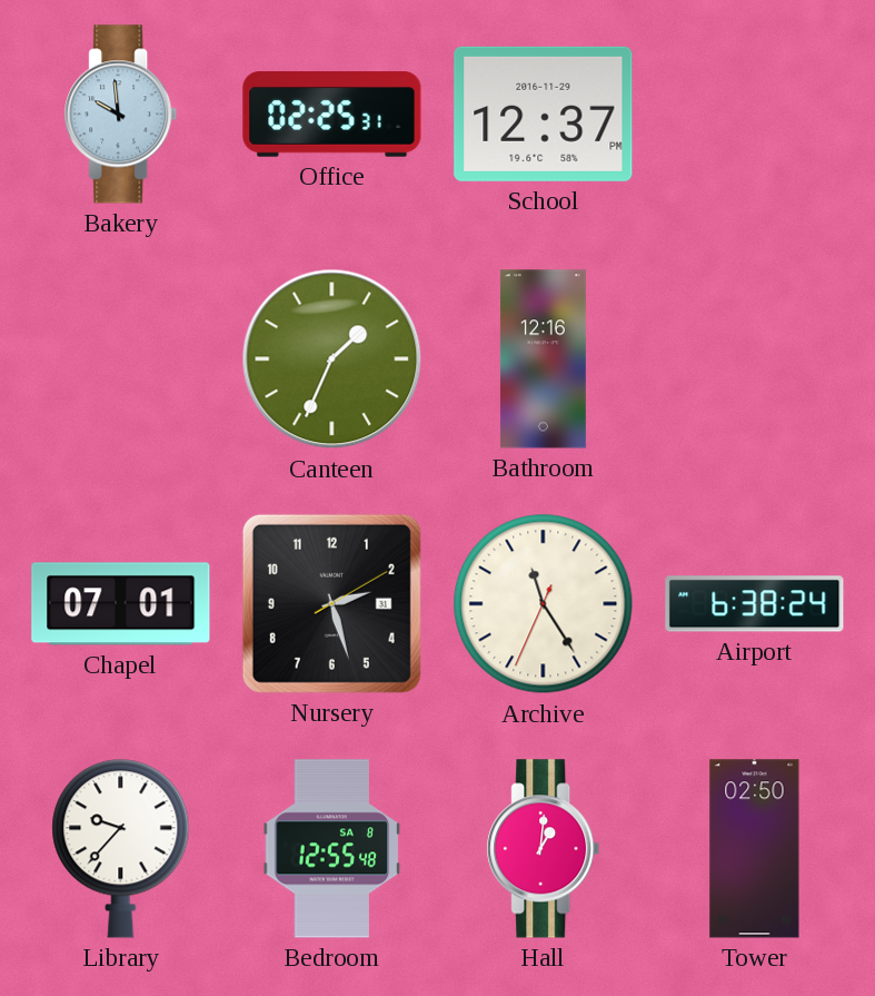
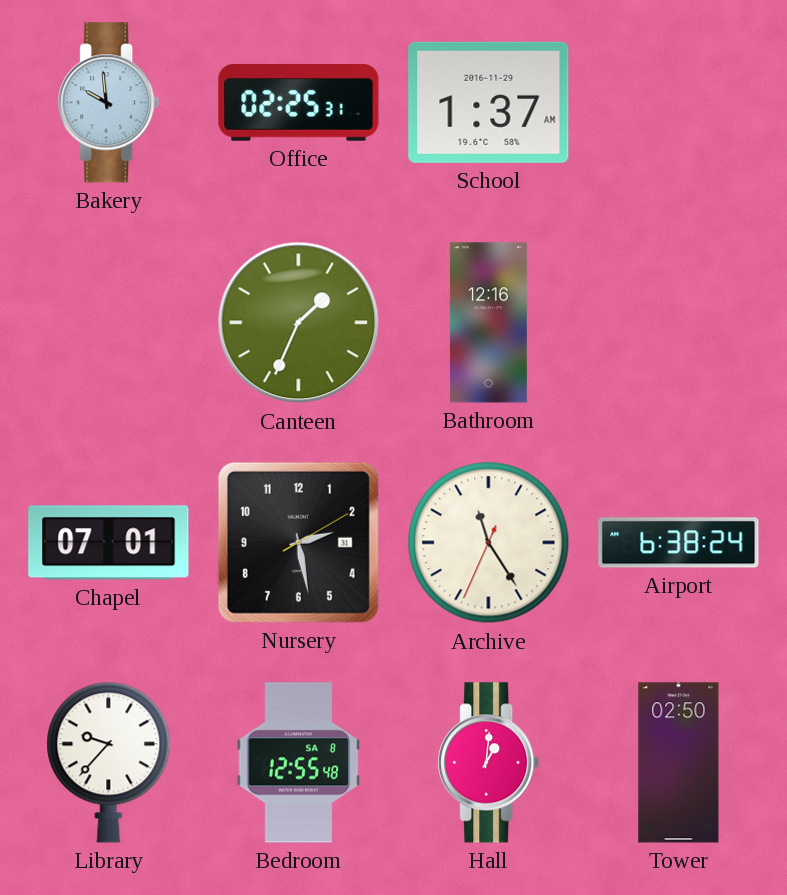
School: 12:37 -> 1:37 (489, 102)
Nursery: 2:27 -> 2:28 (298, 542)
